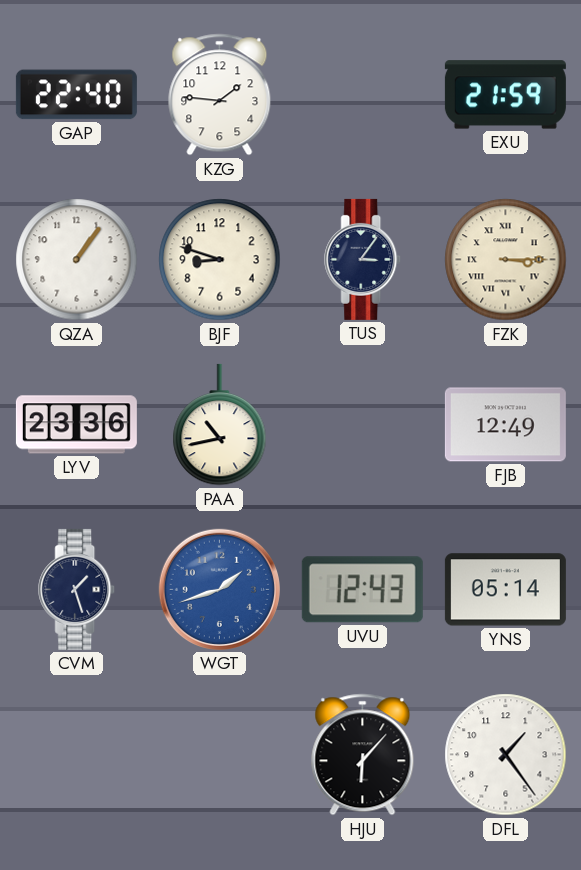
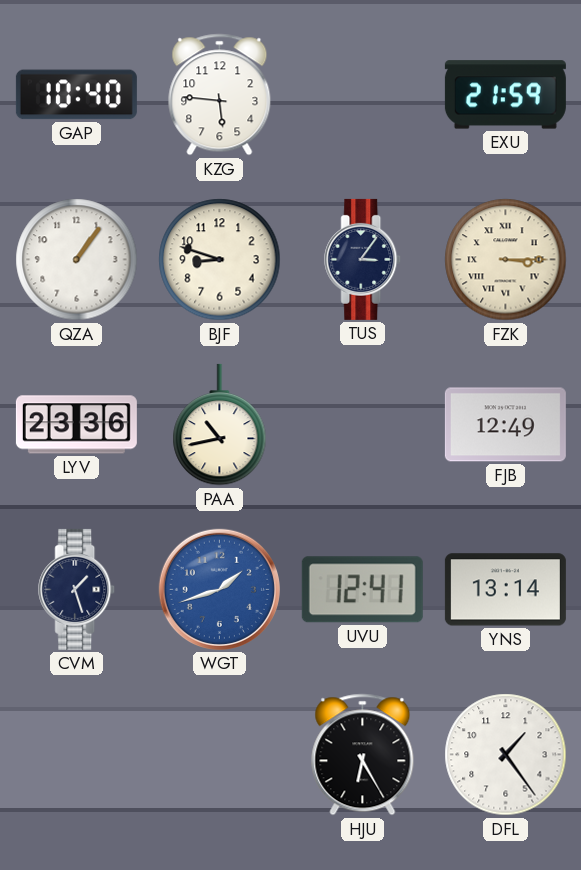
GAP: 22:40 -> 10:40 (76, 95)
KZG: 1:46 -> 5:46 (220, 95)
UVU: 12:43 -> 12:41 (362, 590)
YNS: 05:14 -> 13:14 (505, 590)
HJU: 6:07 -> 6:25 (363, 755)
